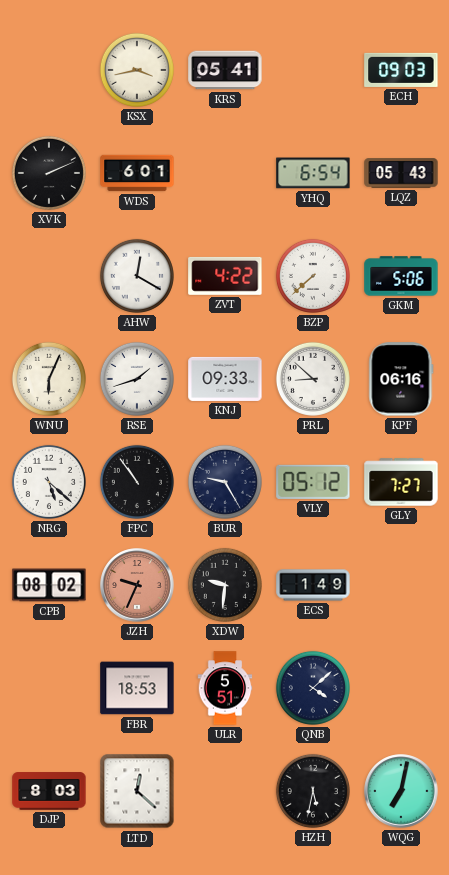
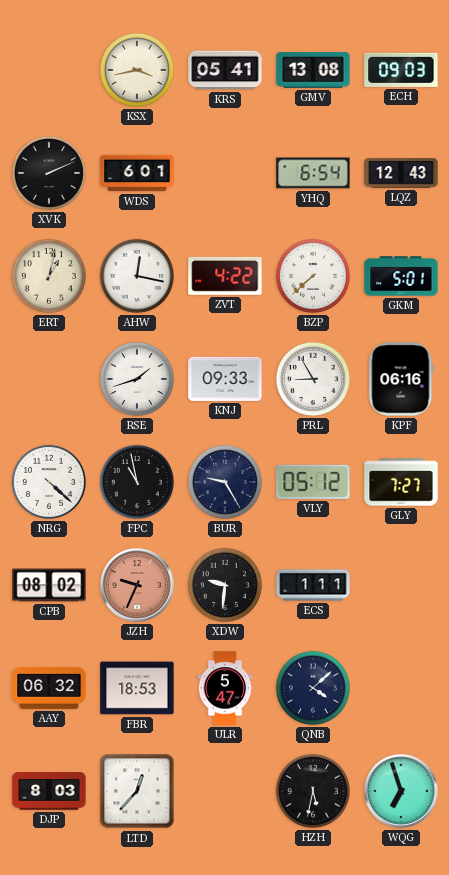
GMV: none -> 13:08 (313, 70)
LQZ: 05:43 -> 12:43 (401, 173)
ERT: none -> 1:02 (49, 276)
AHW: 12:20 -> 12:17 (137, 276)
GKM: 5:06 -> 5:01 (401, 276)
WNU: 6:04 -> none (49, 379)
PRL: 8:52 -> 8:55 (313, 379)
NRG: 5:22 -> 4:22 (49, 482)
FPC: 10:54 -> 10:58 (137, 482)
ECS: 1:49 -> 1:11 (313, 585)
AAY: none -> 06:32 (49, 688)
ULR: 5:51 -> 5:47 (225, 688)
LTD: 12:22 -> 12:37 (137, 791)
WQG: 7:02 -> 6:57 (401, 791)
